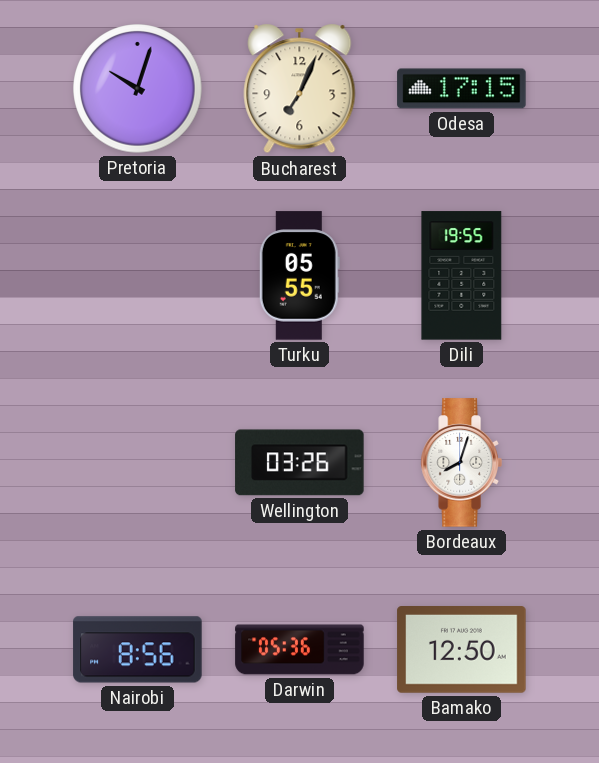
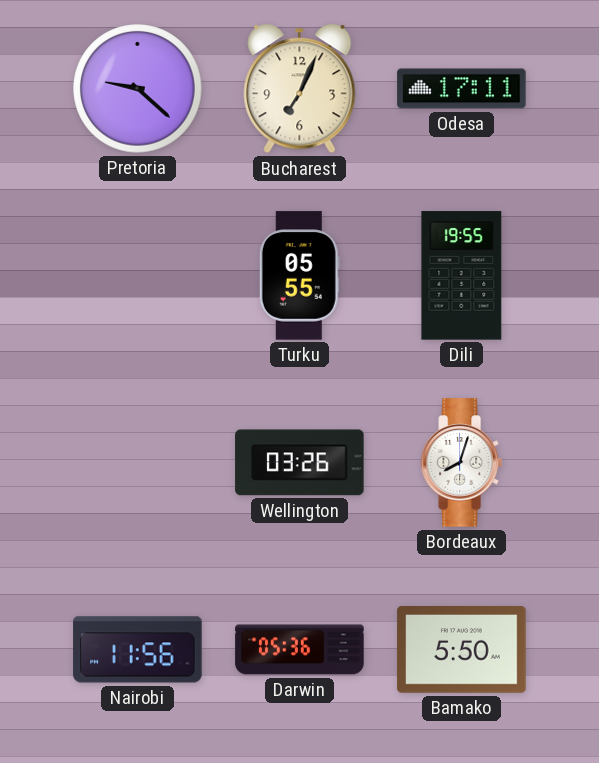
Pretoria: 10:03 -> 9:22 (138, 89)
Odesa: 17:15 -> 17:11 (462, 89)
Nairobi: 8:56 -> 11:56 (138, 650)
Bamako: 12:50 -> 5:50 (462, 650)
